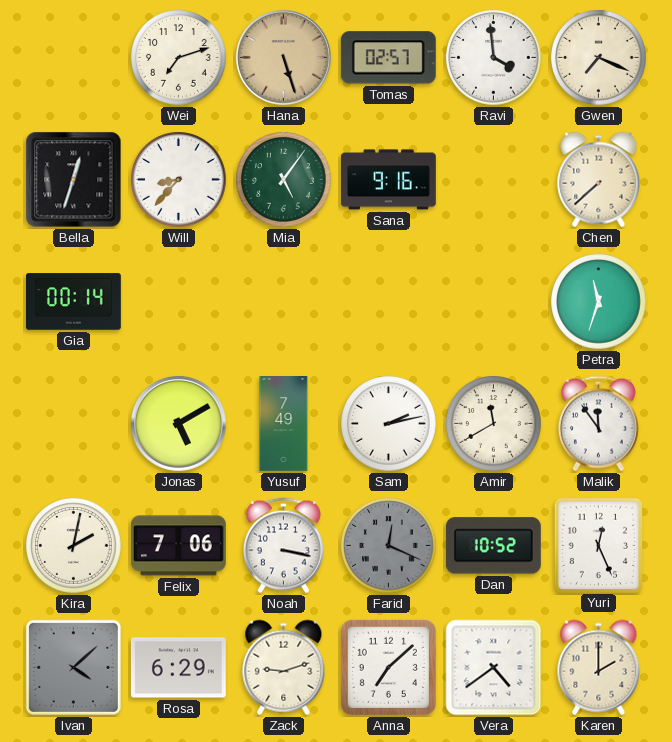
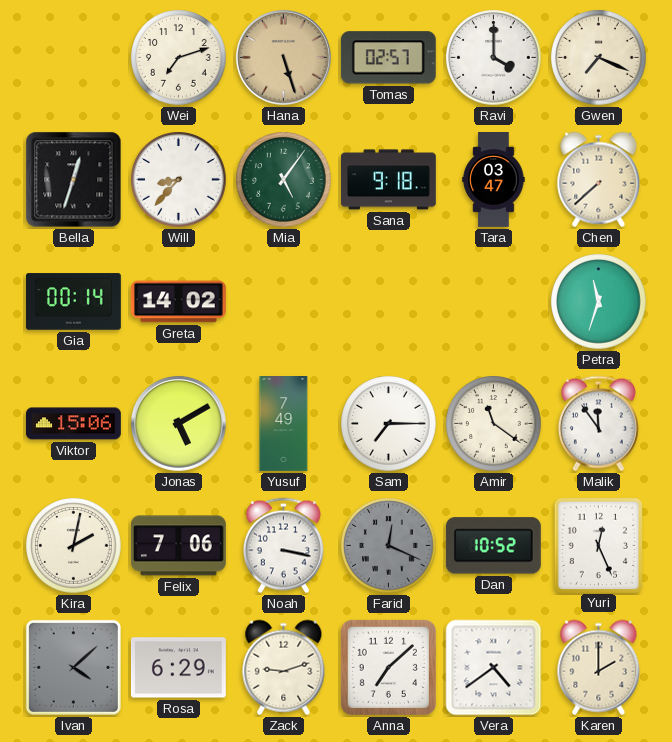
Ravi: 3:59 -> 4:00 (494, 58)
Sana: 9:16 -> 9:18 (388, 180)
Tara: none -> 03:47 (494, 180)
Greta: none -> 14:02 (178, 302)
Viktor: none -> 15:06 (73, 424)
Sam: 2:13 -> 7:15 (389, 424)
Amir: 11:40 -> 11:21 (494, 424)
